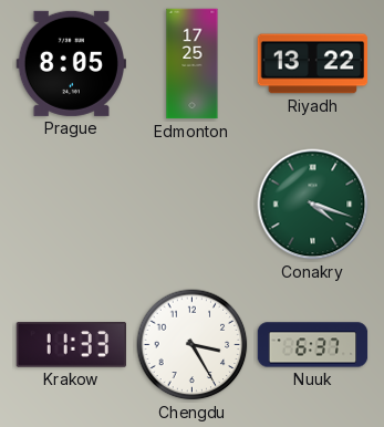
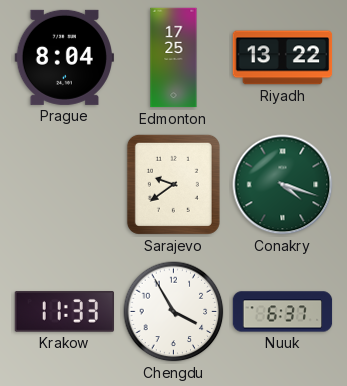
Prague: 8:05 -> 8:04 (64, 57)
Sarajevo: none -> 9:39 (173, 184)
Chengdu: 3:25 -> 3:55 (174, 312)
